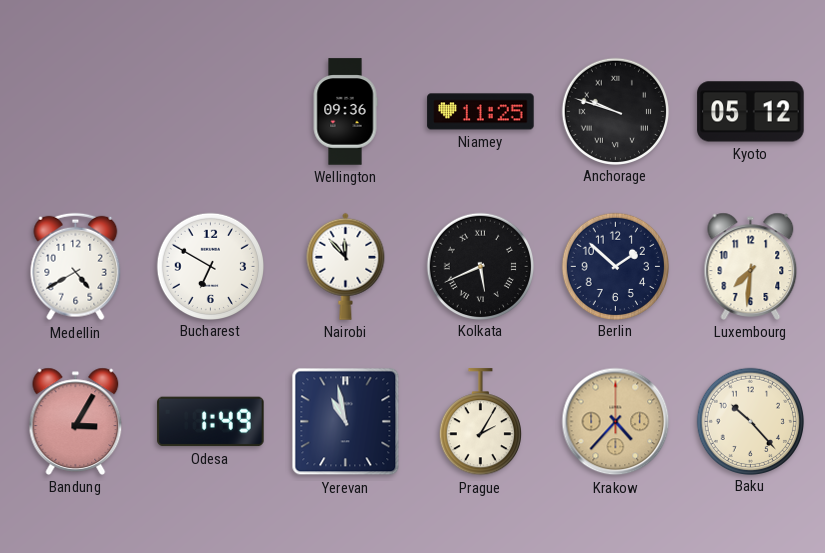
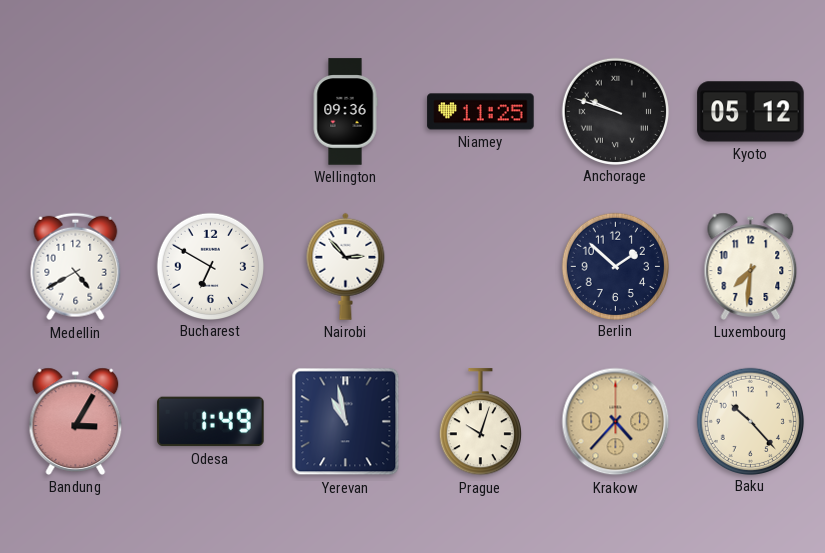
Nairobi: 11:53 -> 2:53 (346, 266)
Kolkata: 5:41 -> none (480, 266)
Prague: 2:05 -> 10:03 (480, 422)
